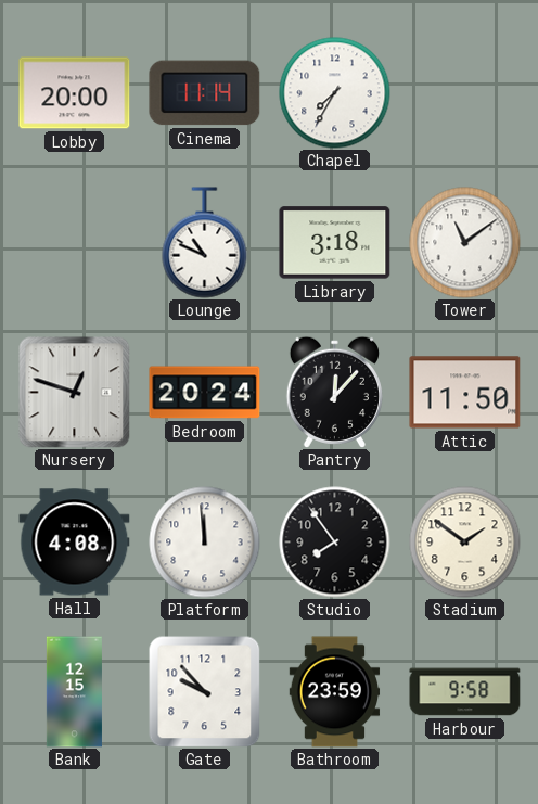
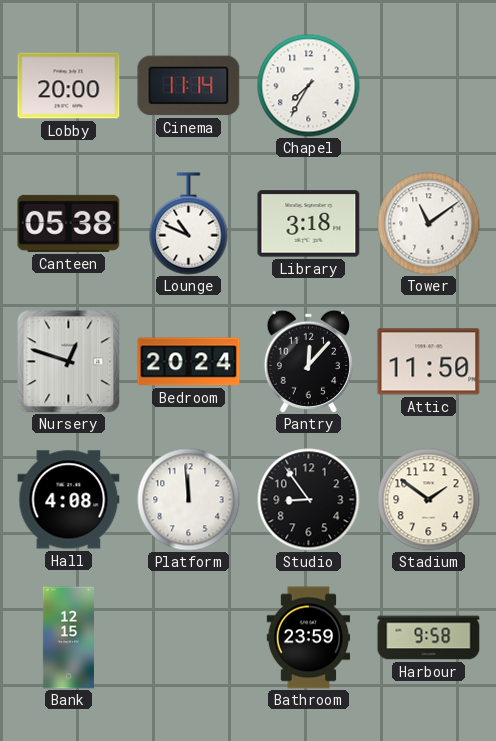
Canteen: none -> 05:38 (69, 223)
Studio: 7:54 -> 8:54 (309, 500)
Gate: 9:53 -> none (204, 691)
